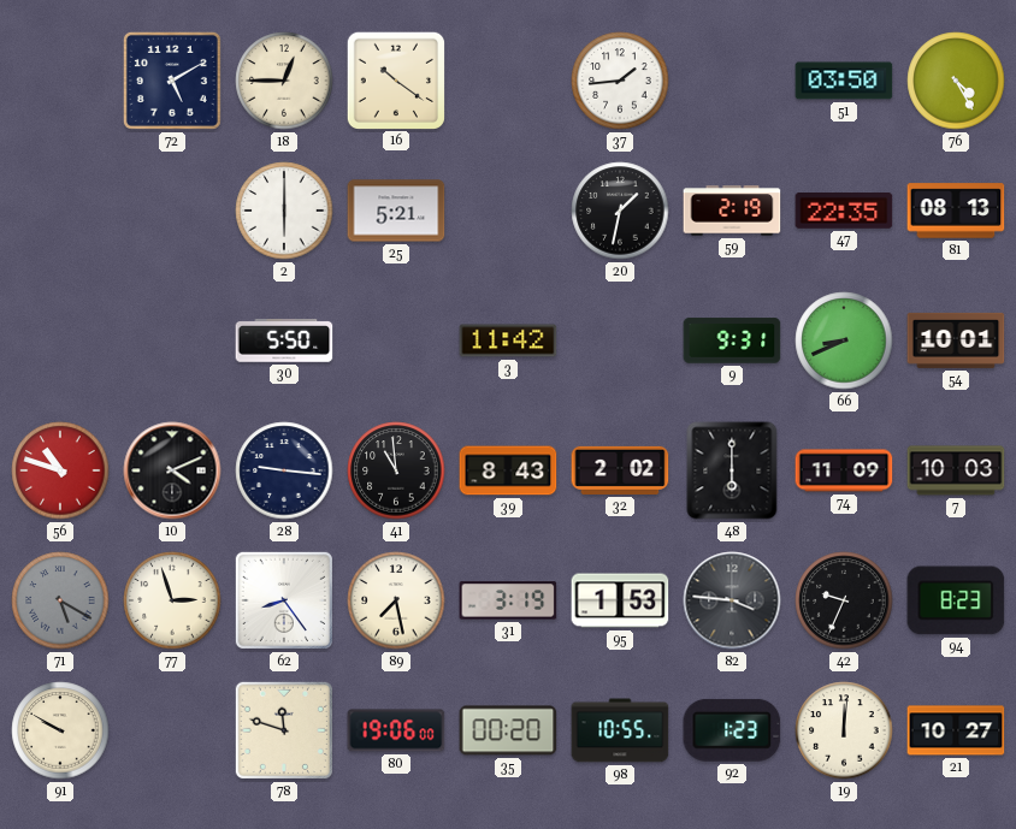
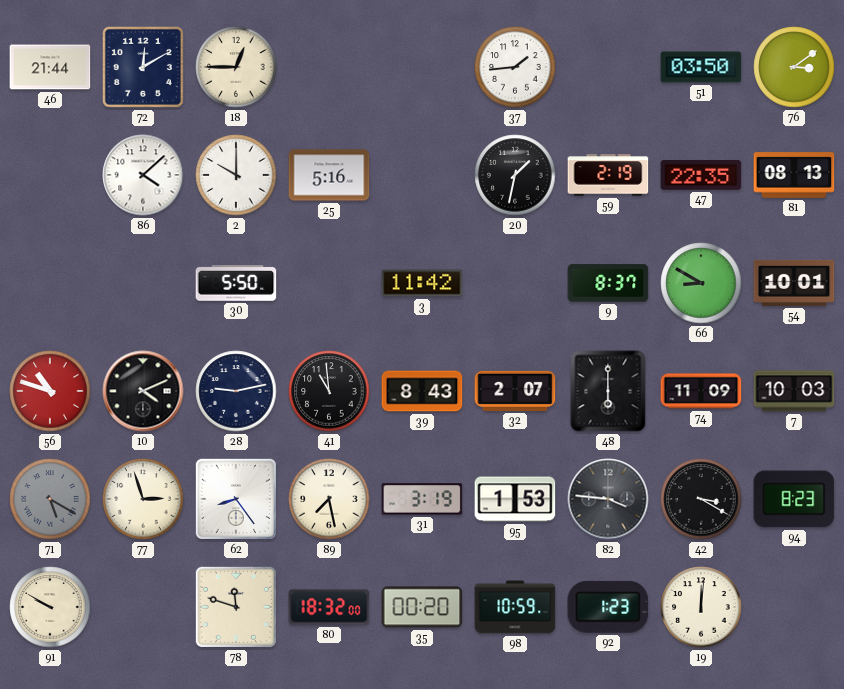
46: none -> 21:44 (50, 67)
72: 5:10 -> 12:10 (143, 67)
16: 10:21 -> none (395, 79)
76: 4:25 -> 3:09 (794, 67)
86: none -> 4:08 (143, 175)
2: 6:00 -> 10:00 (236, 175)
25: 5:21 -> 5:16 (329, 175)
9: 9:31 -> 8:37 (608, 283)
66: 8:41 -> 8:50 (701, 283)
28: 9:16 -> 9:13 (236, 391)
32: 2:02 -> 2:07 (515, 391)
42: 9:34 -> 3:20 (701, 499)
80: 19:06 -> 18:32 (329, 607)
98: 10:55 -> 10:59 (515, 607)
21: 10:27 -> none (956, 730)
